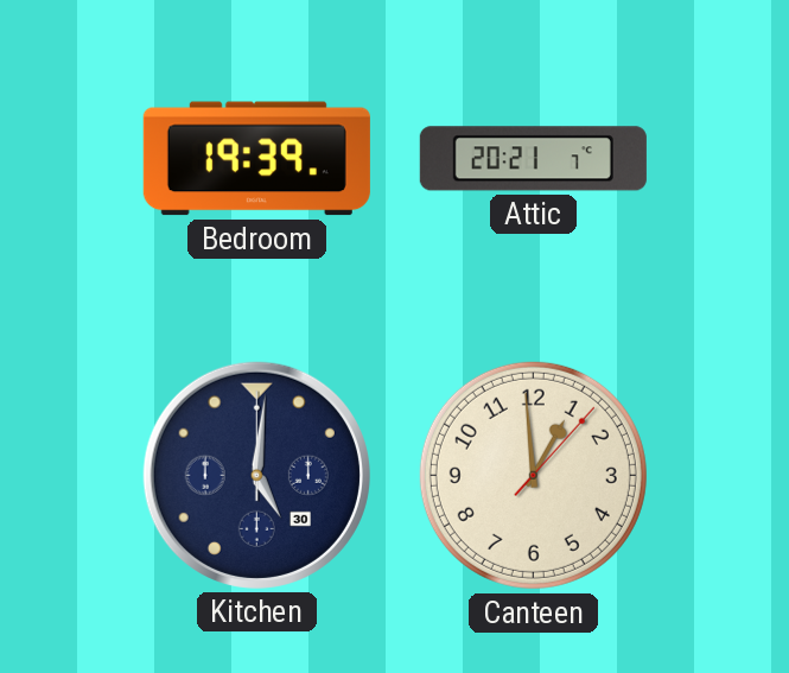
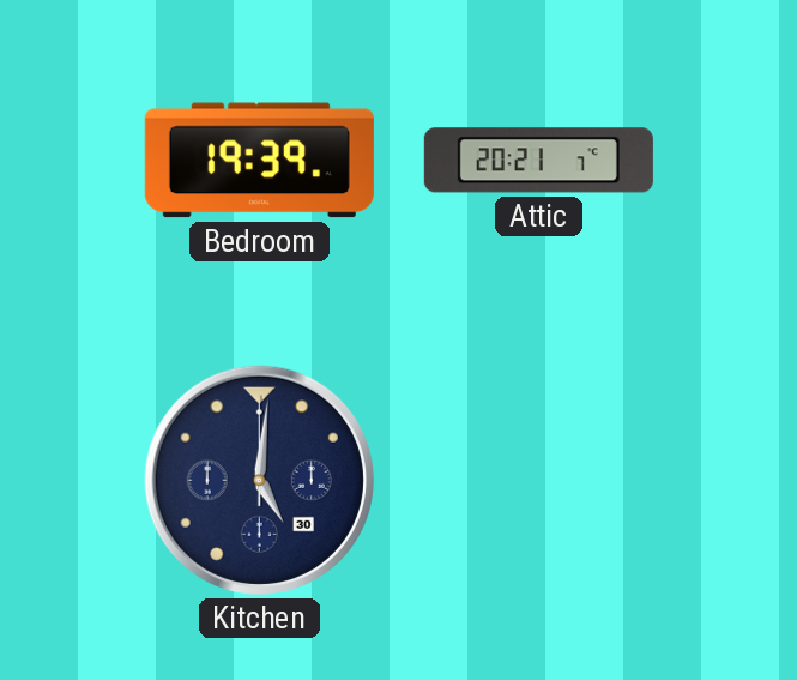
Canteen: 12:59 -> none (533, 475)
